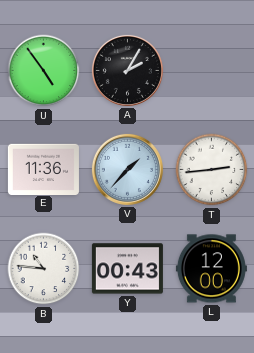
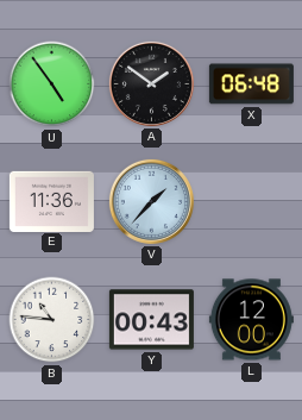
A: 2:05 -> 1:51 (151, 83)
X: none -> 06:48 (251, 84)
T: 2:44 -> none (212, 170)
